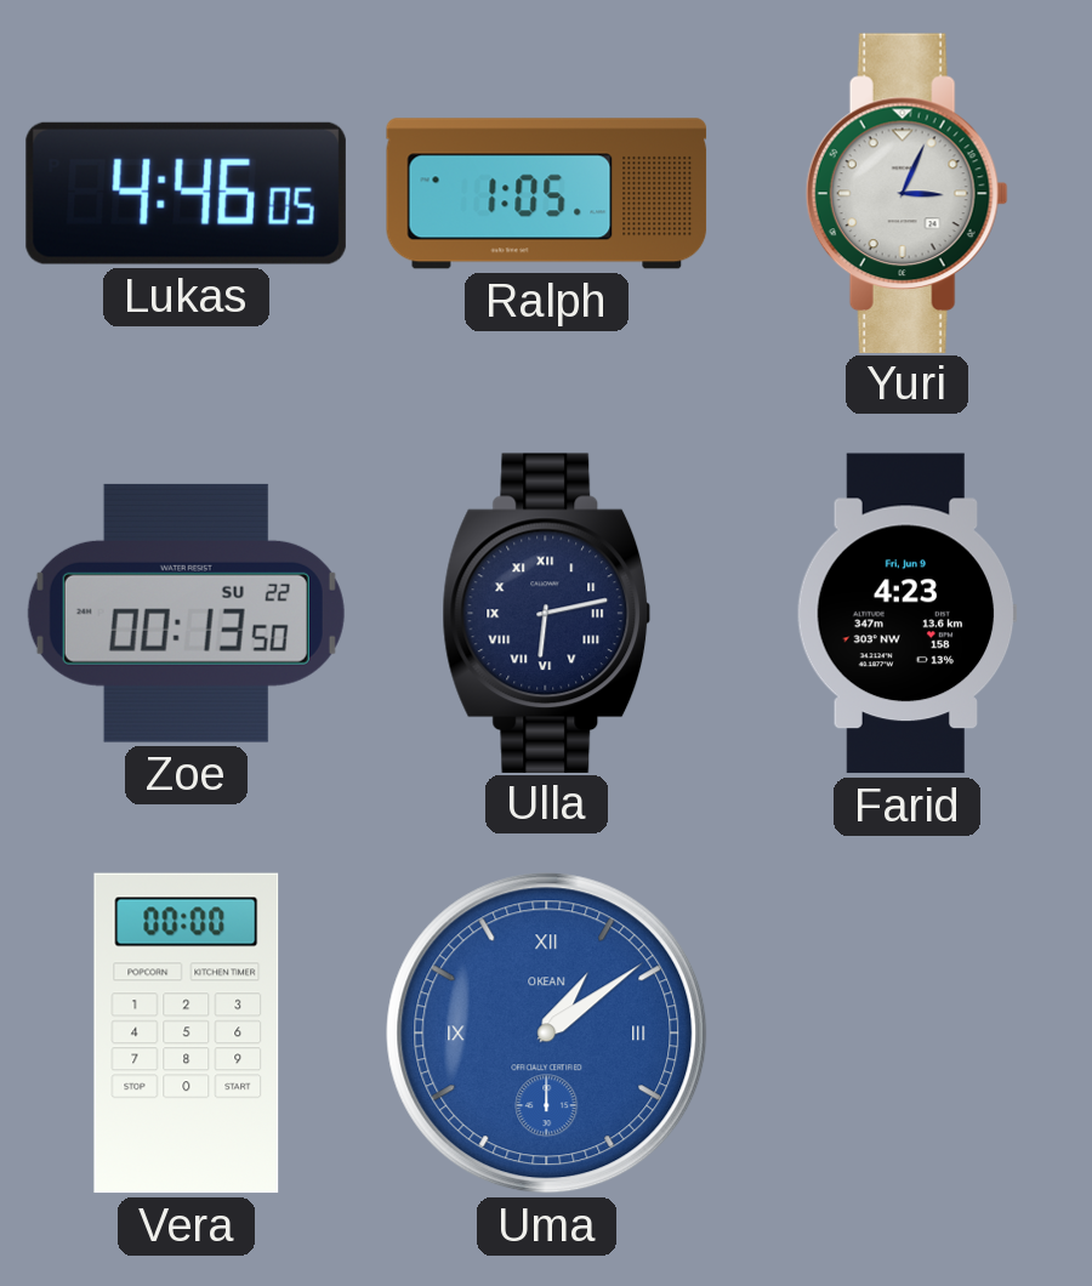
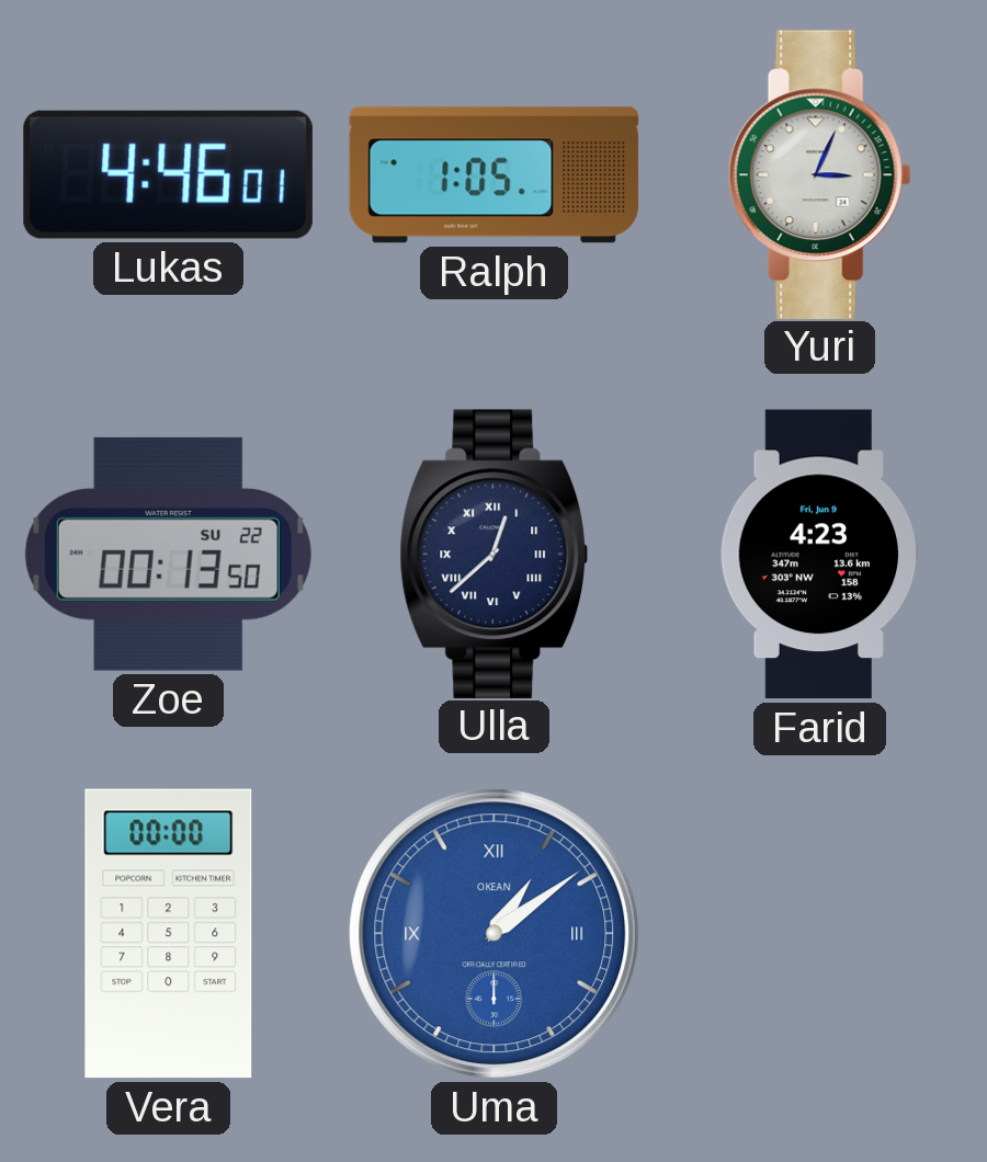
Lukas: 4:46:05 -> 4:46:01 (168, 174)
Ulla: 6:13 -> 12:38 (495, 554)
